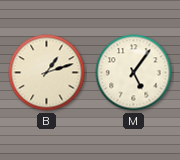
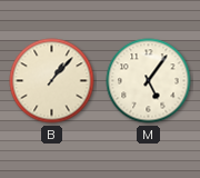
B: 1:12 -> 1:07 (52, 81)
